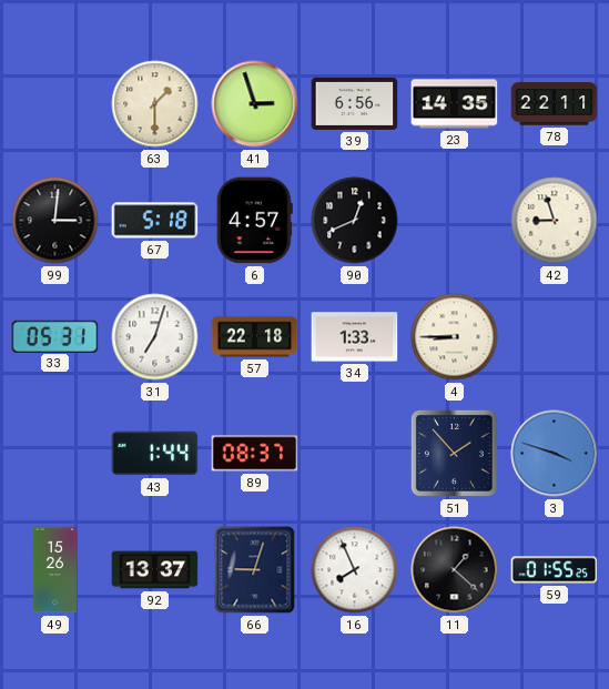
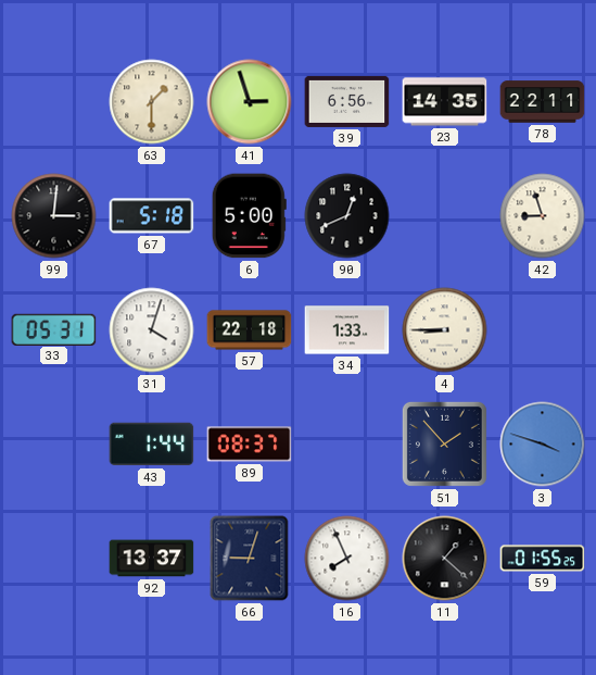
6: 4:57 -> 5:00 (249, 216)
31: 7:03 -> 4:03 (152, 330)
49: 15:26 -> none (54, 570)
